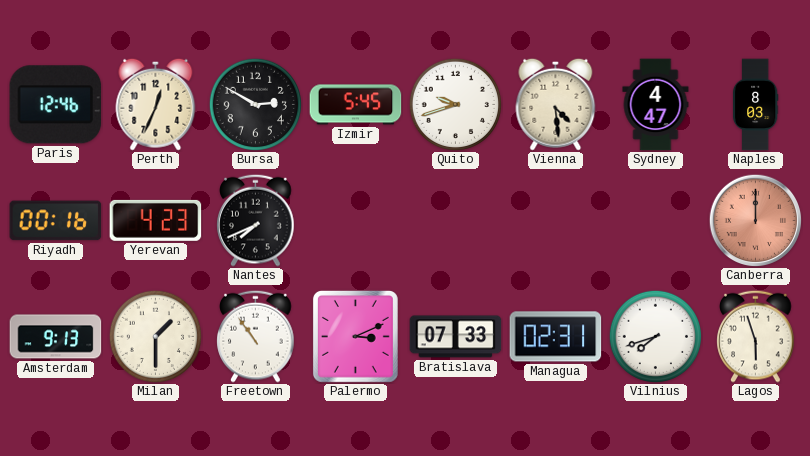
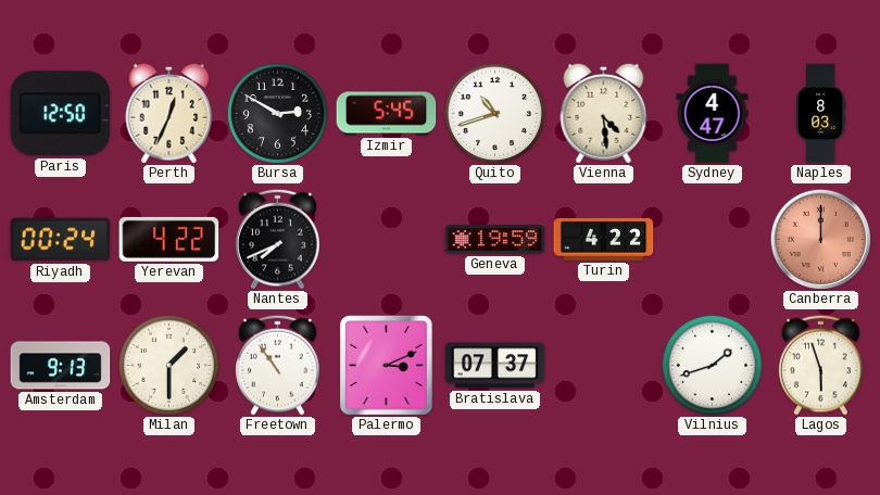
Paris: 12:46 -> 12:50 (61, 114)
Quito: 9:42 -> 10:42 (494, 113)
Riyadh: 00:16 -> 00:24 (61, 240)
Yerevan: 4:23 -> 4:22 (169, 239)
Geneva: none -> 19:59 (495, 240)
Turin: none -> 4:22 (604, 239)
Bratislava: 07:33 -> 07:37 (495, 366)
Managua: 02:31 -> none (556, 337)
Vilnius: 7:42 -> 1:42 (712, 365)
